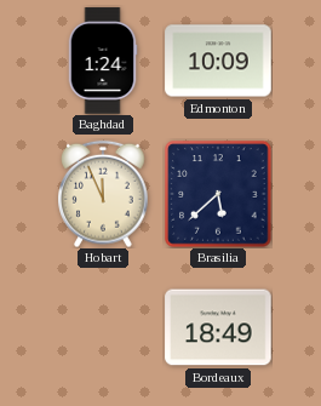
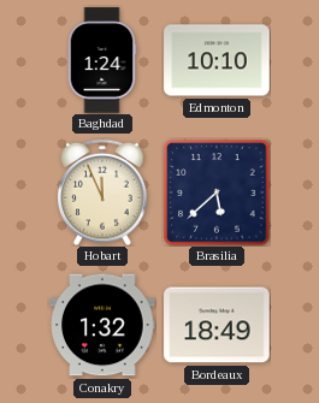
Edmonton: 10:09 -> 10:10 (217, 60)
Conakry: none -> 1:32 (102, 325)
